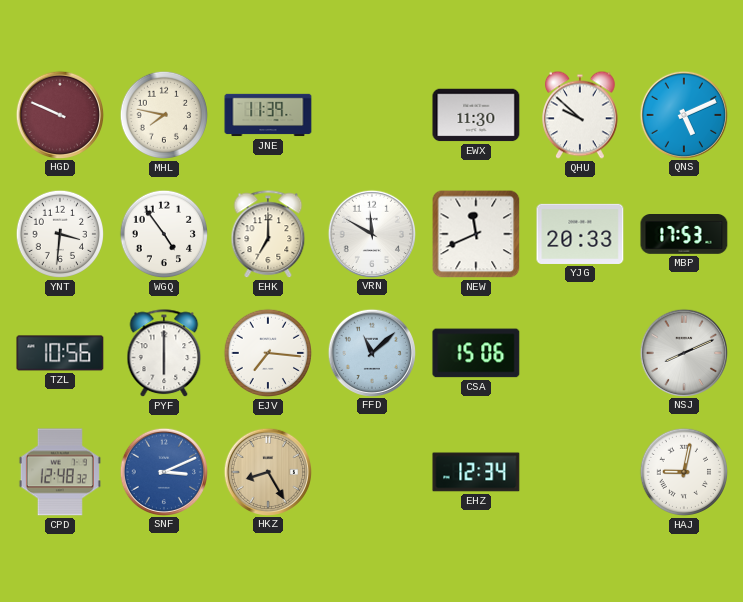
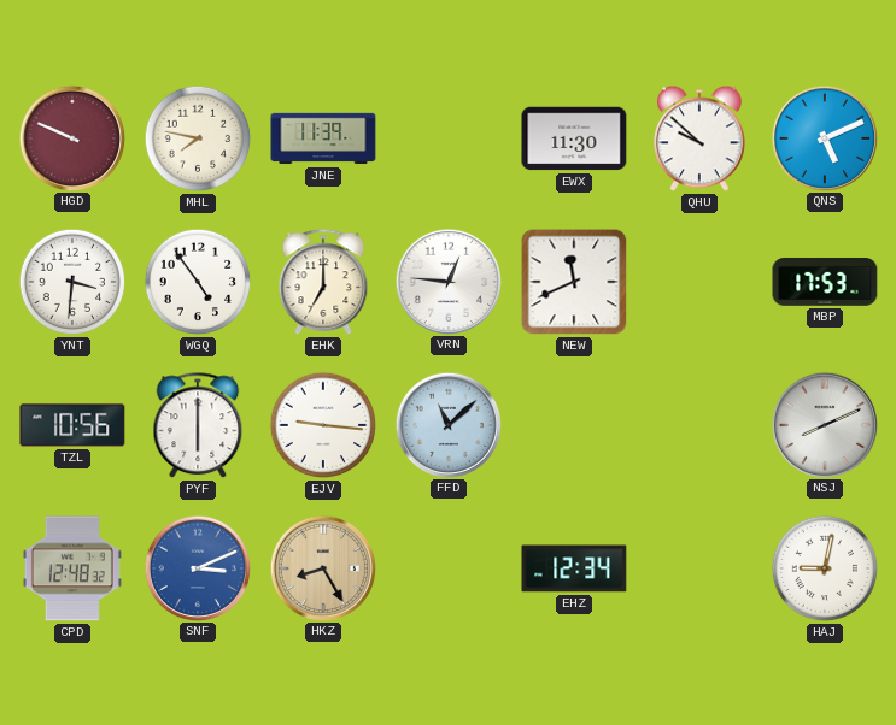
VRN: 11:50 -> 12:46 (447, 281)
YJG: 20:33 -> none (580, 234)
EJV: 7:16 -> 9:16 (323, 425)
CSA: 15:06 -> none (476, 353)
